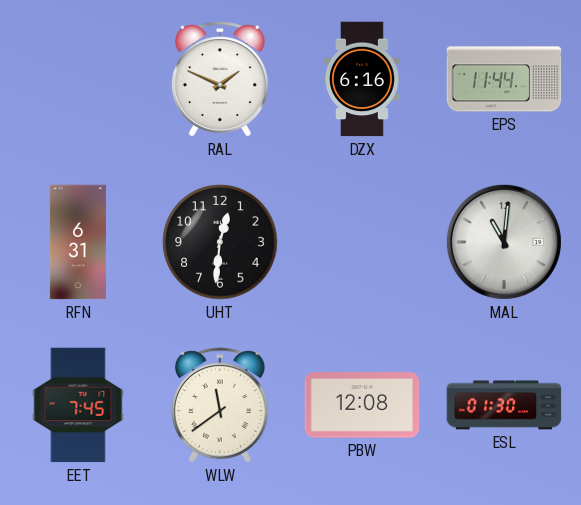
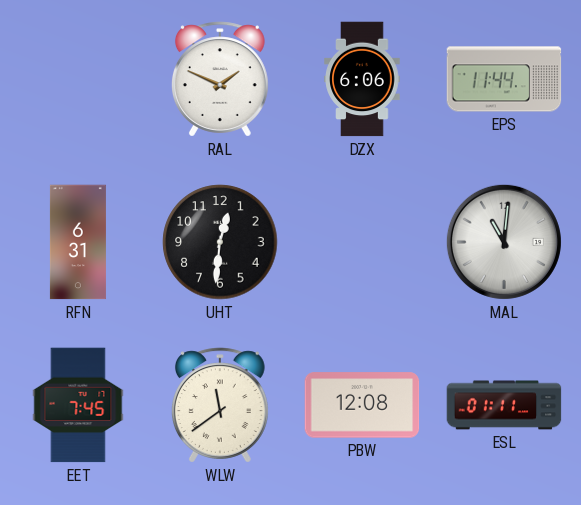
DZX: 6:16 -> 6:06 (362, 79)
ESL: 01:30 -> 01:11 (504, 405)
